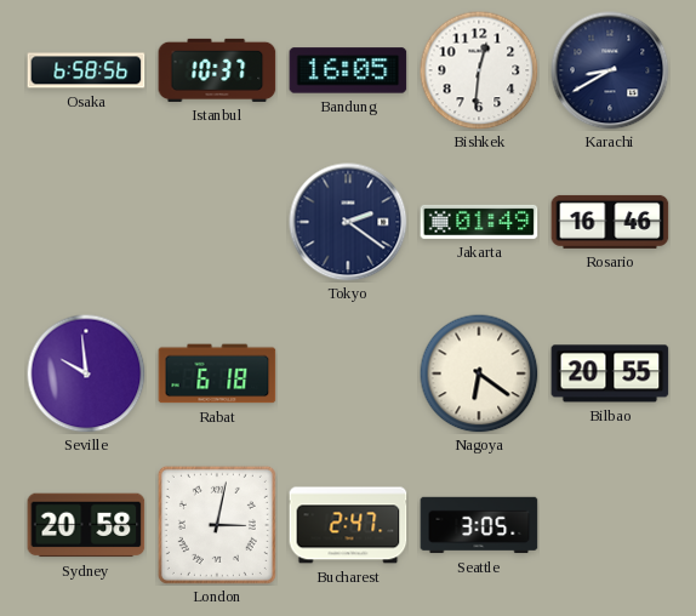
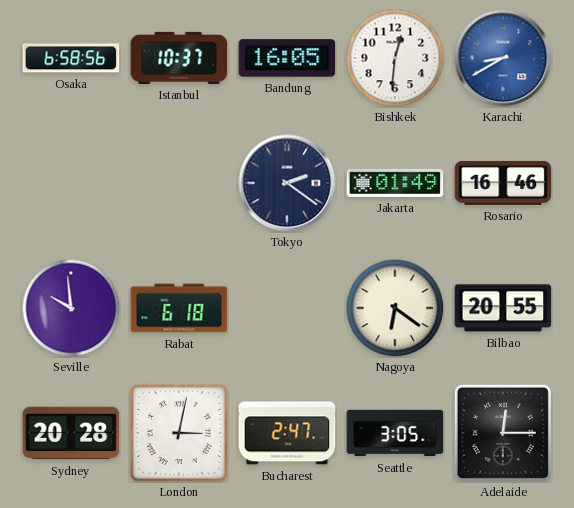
Karachi dial: navy -> blue (503, 58)
Sydney: 20:58 -> 20:28 (71, 433)
Adelaide: none -> 12:15 (503, 433)
